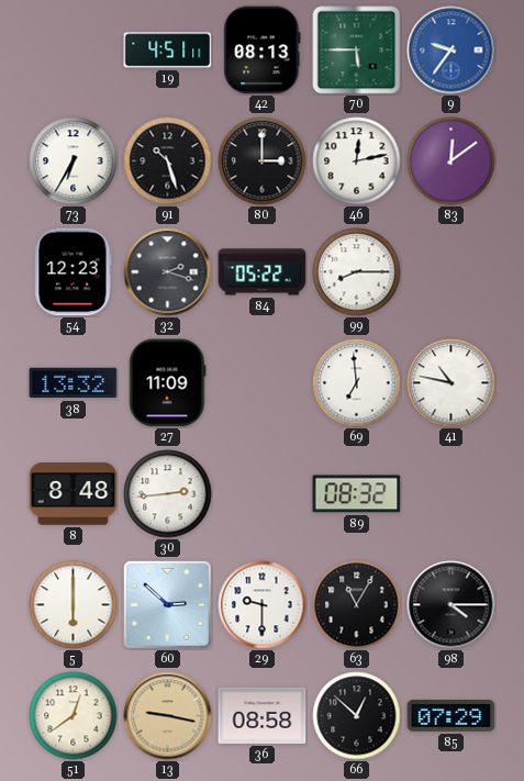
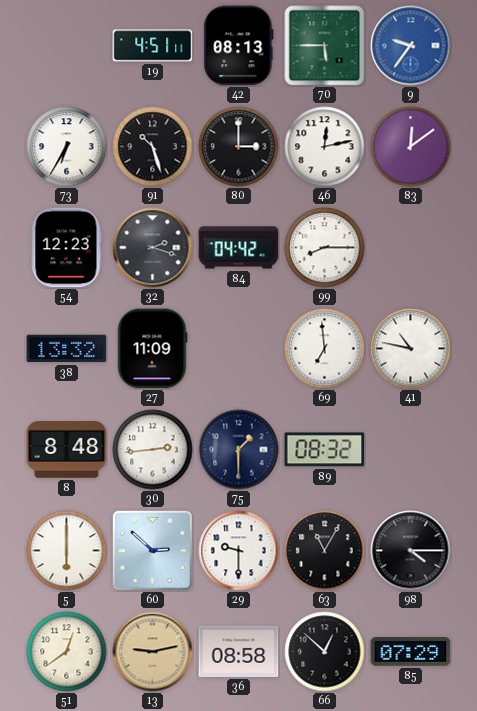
84: 05:22 -> 04:42 (239, 248)
75: none -> 1:30 (239, 450)
13: 9:17 -> 9:13 (153, 652)
